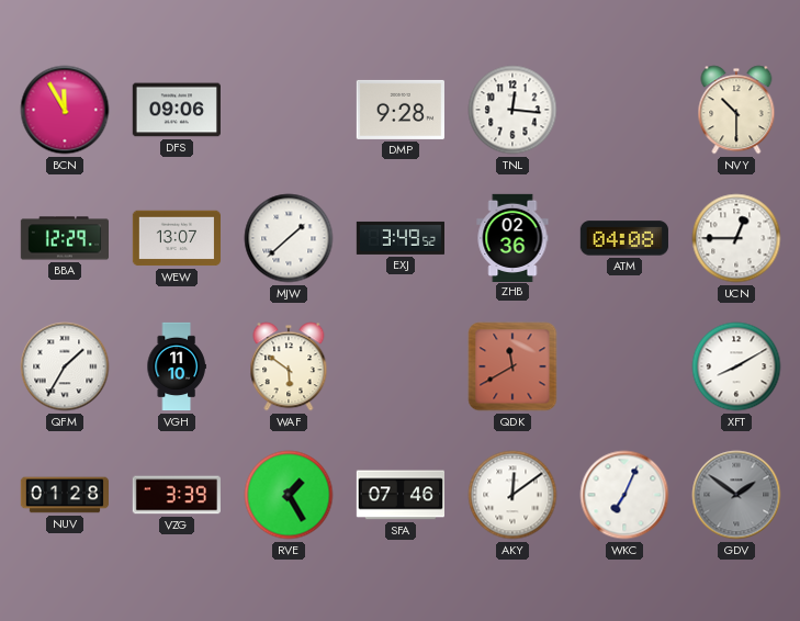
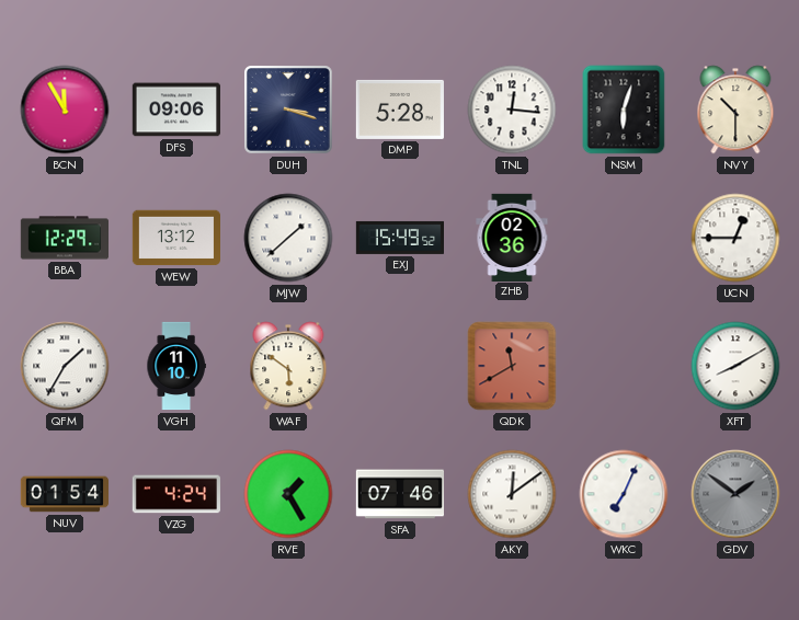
DUH: none -> 3:18 (289, 111)
DMP: 9:28 -> 5:28 (400, 110)
NSM: none -> 6:03 (624, 110)
WEW: 13:07 -> 13:12 (175, 238)
EXJ: 3:49 -> 15:49 (399, 238)
ATM: 04:08 -> none (624, 238)
NUV: 01:28 -> 01:54 (64, 494)
VZG: 3:39 -> 4:24 (176, 494)
